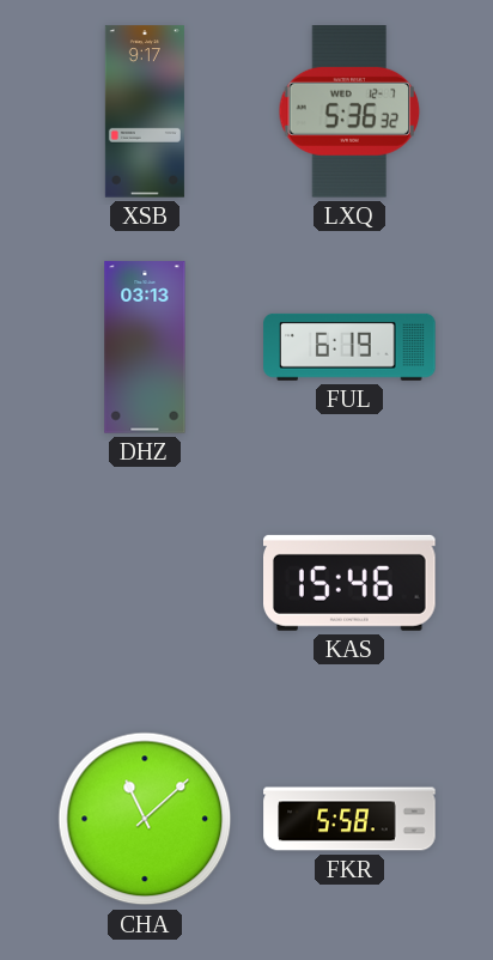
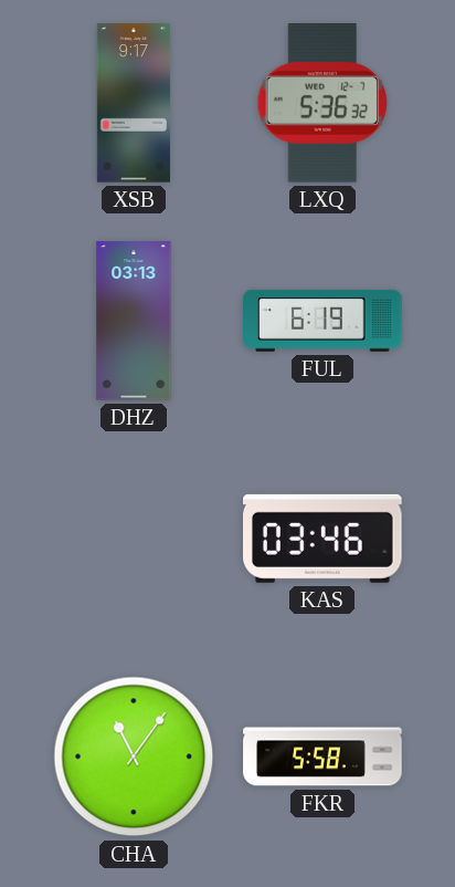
KAS: 15:46 -> 03:46 (324, 539)
CHA: 11:08 -> 11:06 (134, 756)
